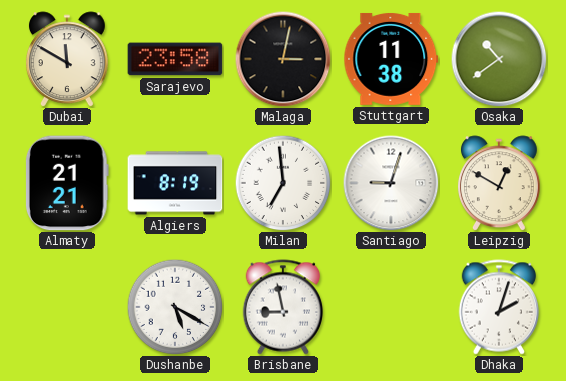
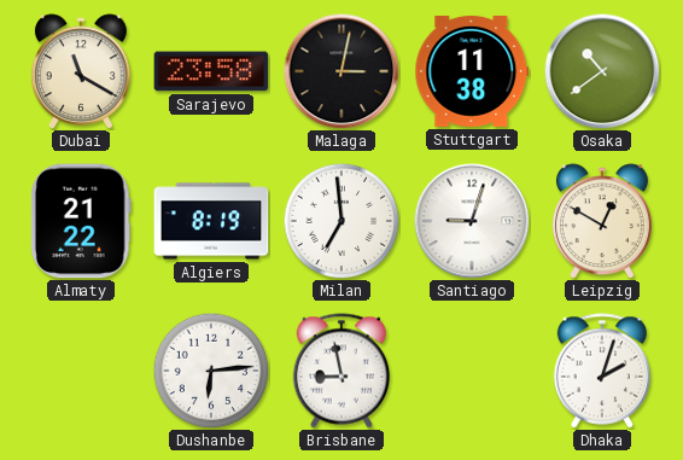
Dubai: 11:50 -> 11:20 (81, 71)
Almaty: 21:21 -> 21:22 (81, 221)
Dushanbe: 5:20 -> 6:14 (211, 371)
